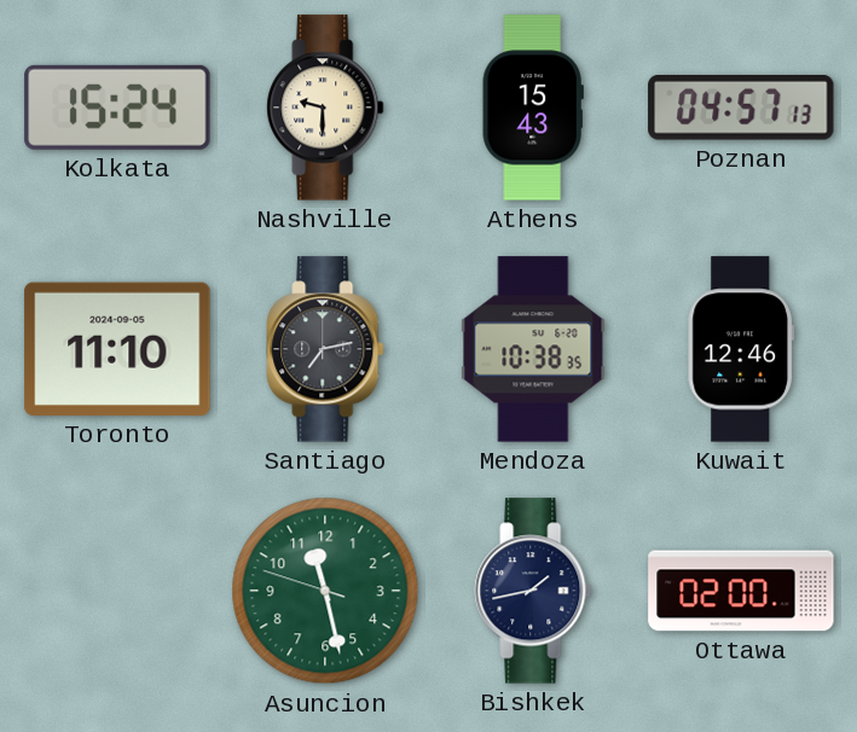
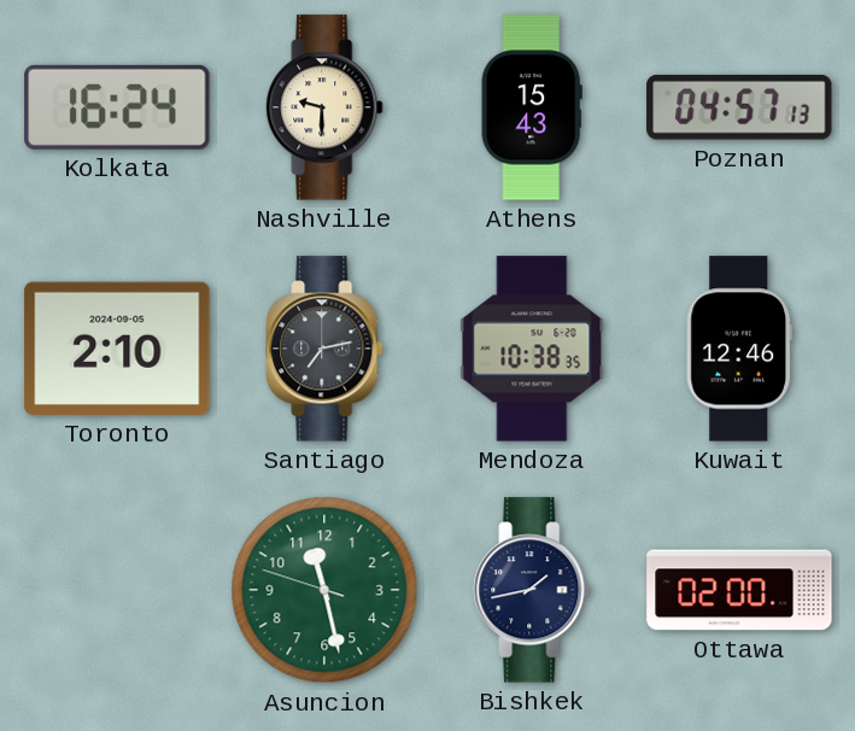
Kolkata: 15:24 -> 16:24 (117, 107)
Toronto: 11:10 -> 2:10 (117, 349)
